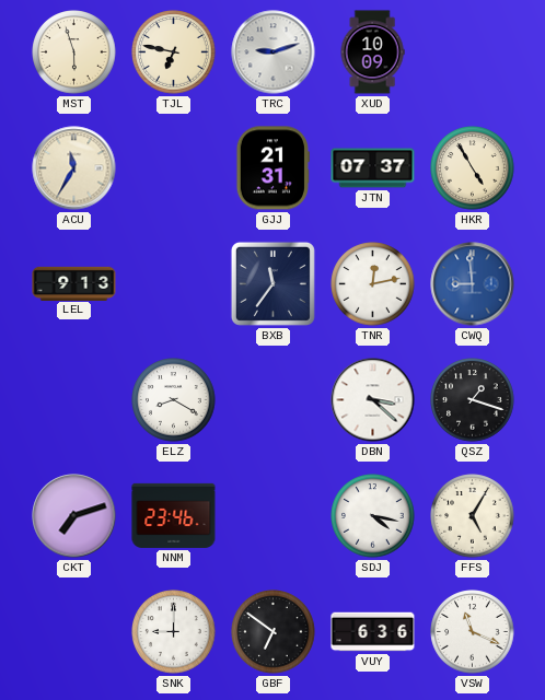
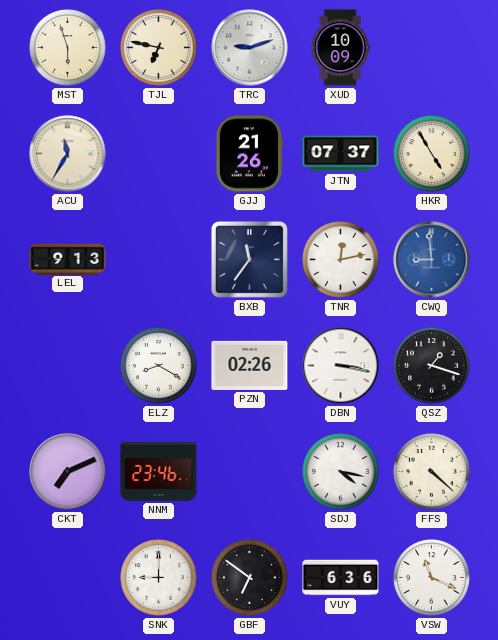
GJJ: 21:31 -> 21:26 (249, 154)
PZN: none -> 02:26 (250, 365)
DBN: 3:22 -> 3:17 (341, 366)
CKT: 7:12 -> 7:11 (68, 472)
FFS: 5:05 -> 4:22 (432, 472)
